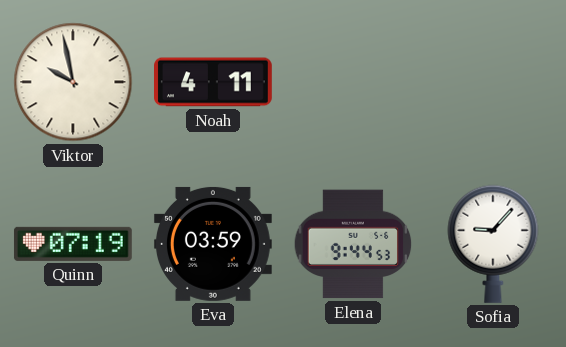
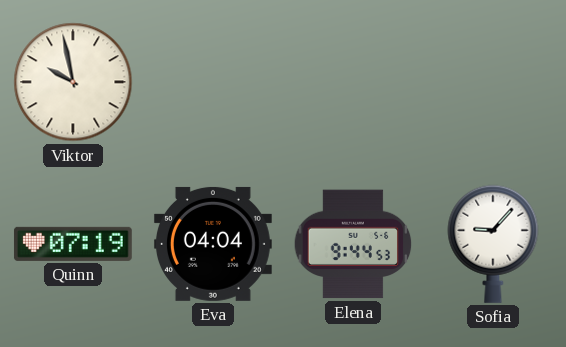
Noah: 4:11 -> none (214, 82)
Eva: 03:59 -> 04:04 (213, 244)
